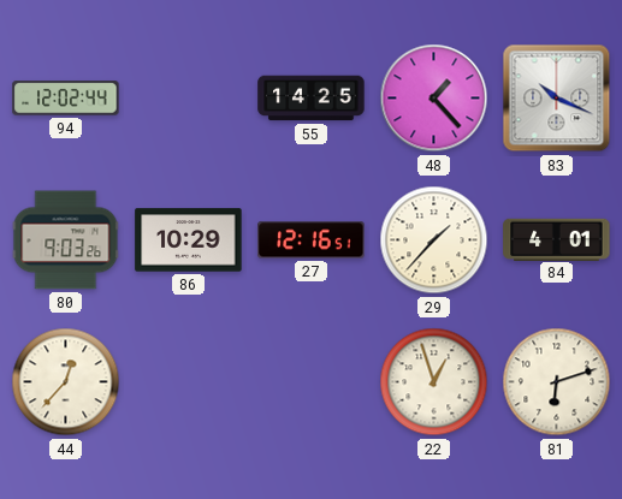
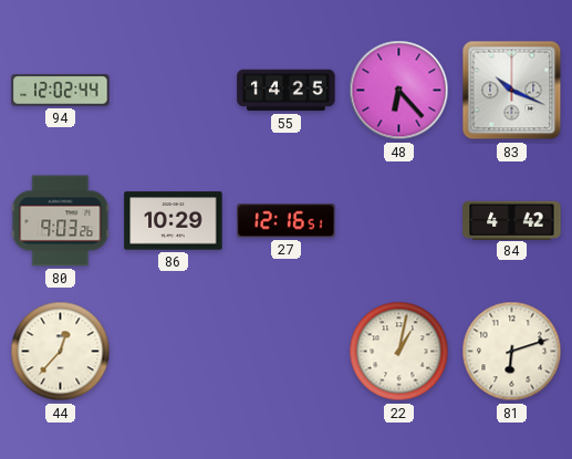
48: 1:23 -> 6:23 (399, 91)
29: 1:37 -> none (434, 240)
84: 4:01 -> 4:42 (512, 220)
22: 12:57 -> 1:02 (399, 352)
